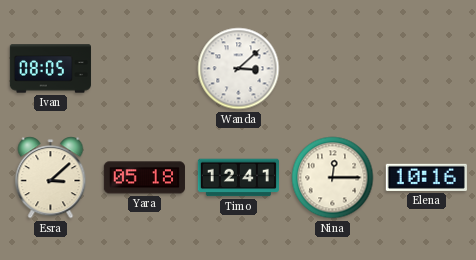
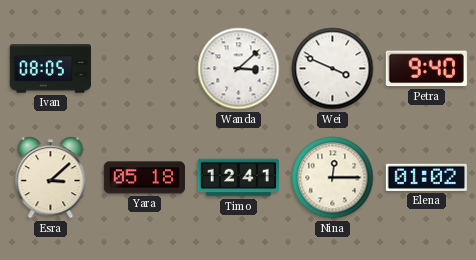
Wei: none -> 3:49 (333, 69)
Petra: none -> 9:40 (426, 69)
Elena: 10:16 -> 01:02 (426, 177)
